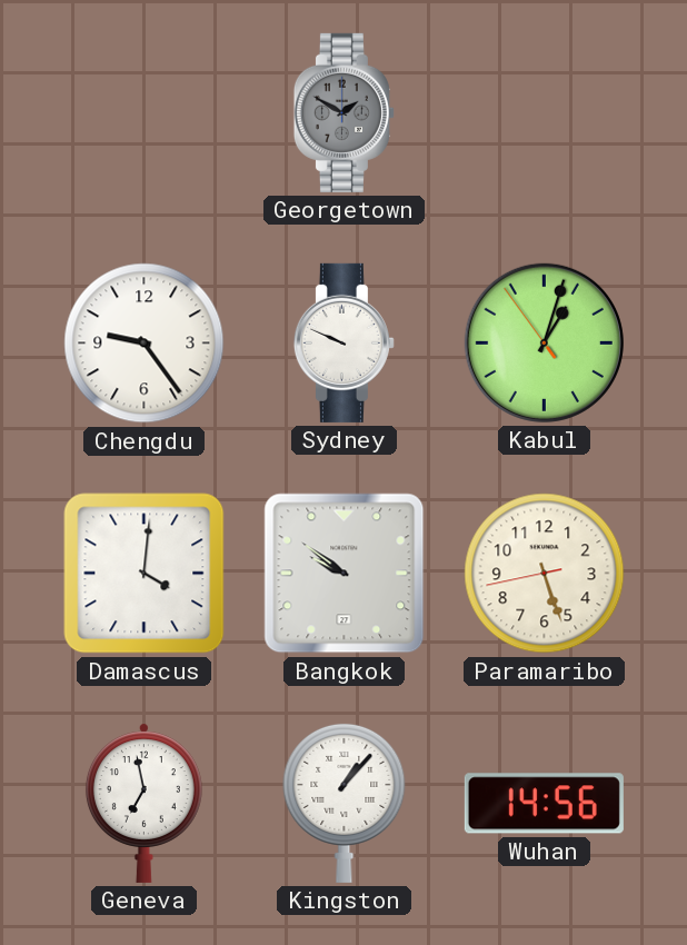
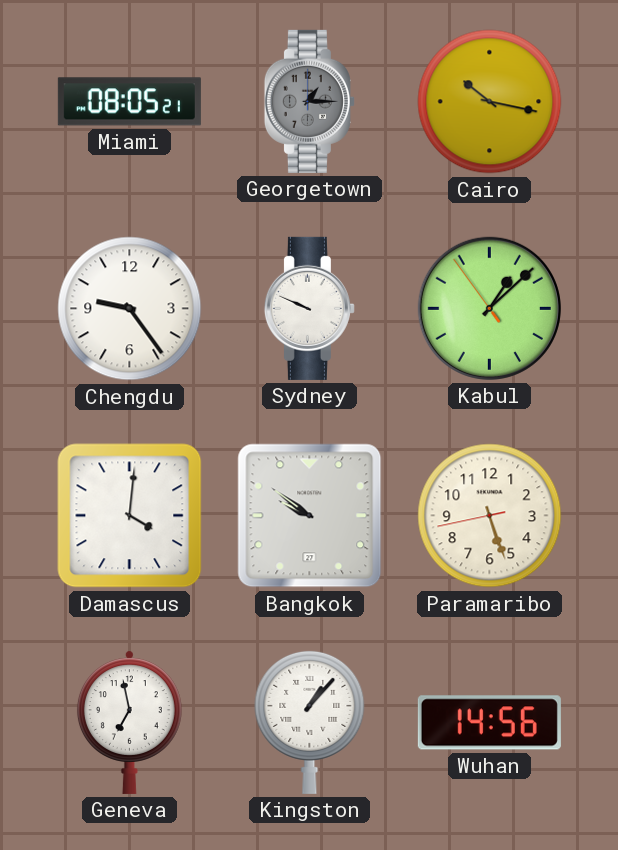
Miami: none -> 08:05 (129, 102)
Georgetown: 1:50 -> 1:15 (309, 101)
Cairo: none -> 10:17 (490, 102)
Kabul: 1:02 -> 1:07 (489, 308)
